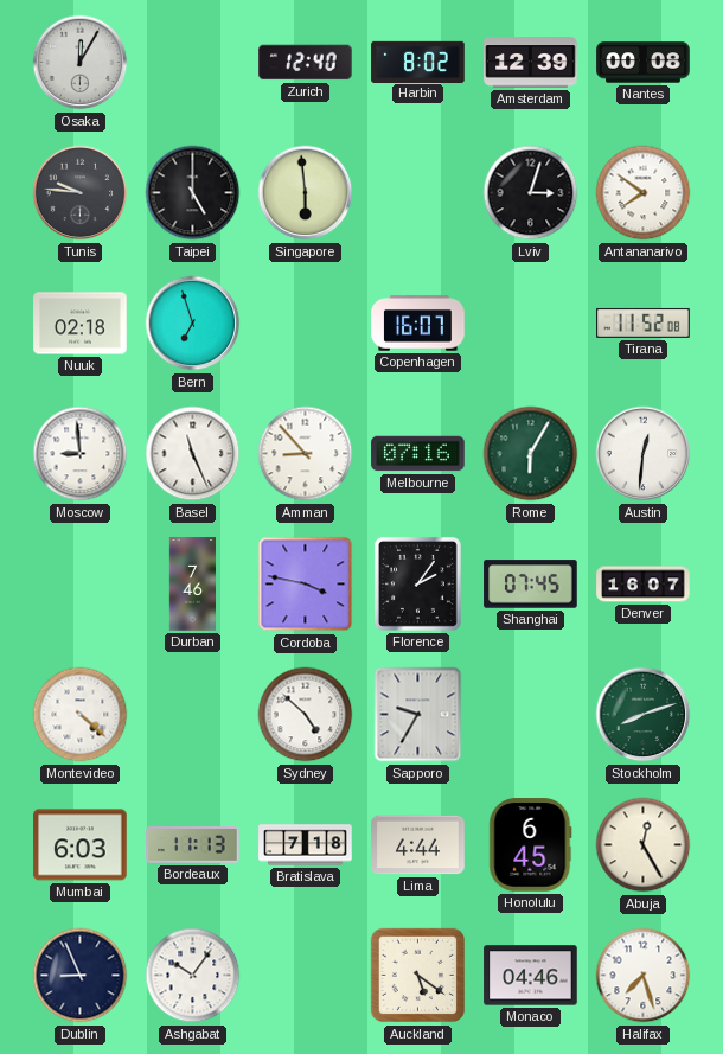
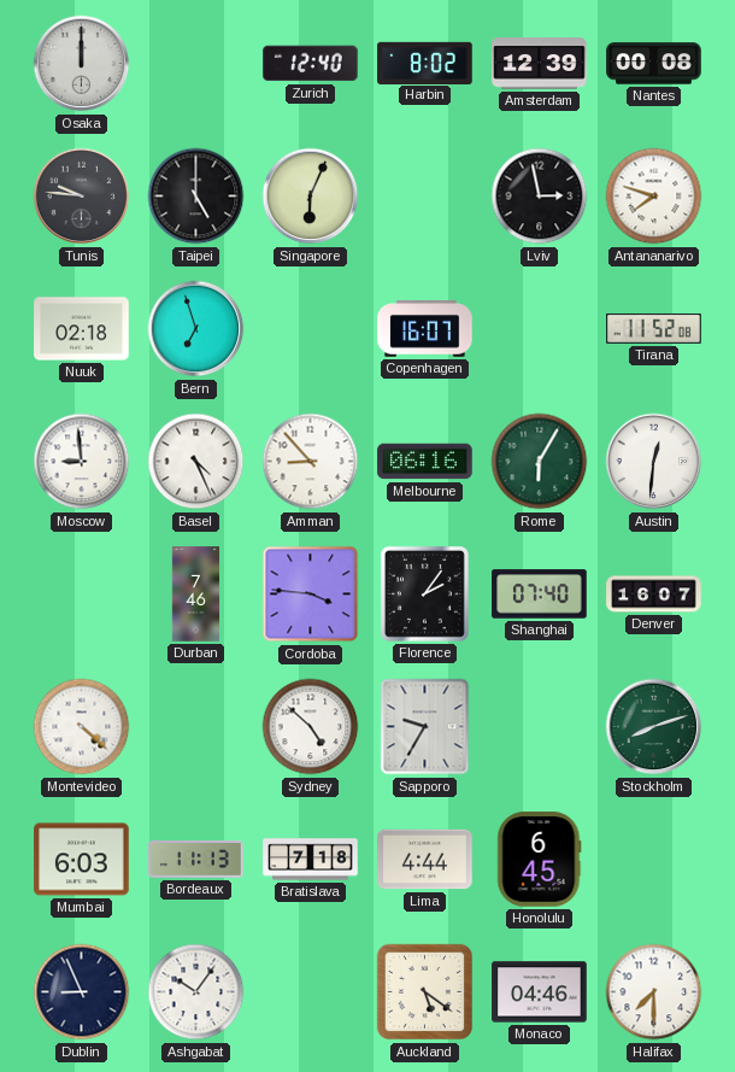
Osaka: 12:05 -> 12:00 (82, 64)
Singapore: 5:59 -> 6:04 (311, 197)
Lviv: 3:03 -> 2:58 (540, 197)
Antananarivo: 7:51 -> 7:48 (654, 197)
Basel: 11:26 -> 4:26 (196, 462)
Melbourne: 07:16 -> 06:16 (425, 462)
Cordoba: 3:47 -> 3:46 (311, 594)
Shanghai: 07:45 -> 07:40 (540, 594)
Abuja: 12:25 -> none (644, 845)
Halifax: 7:27 -> 7:30 (654, 992)
